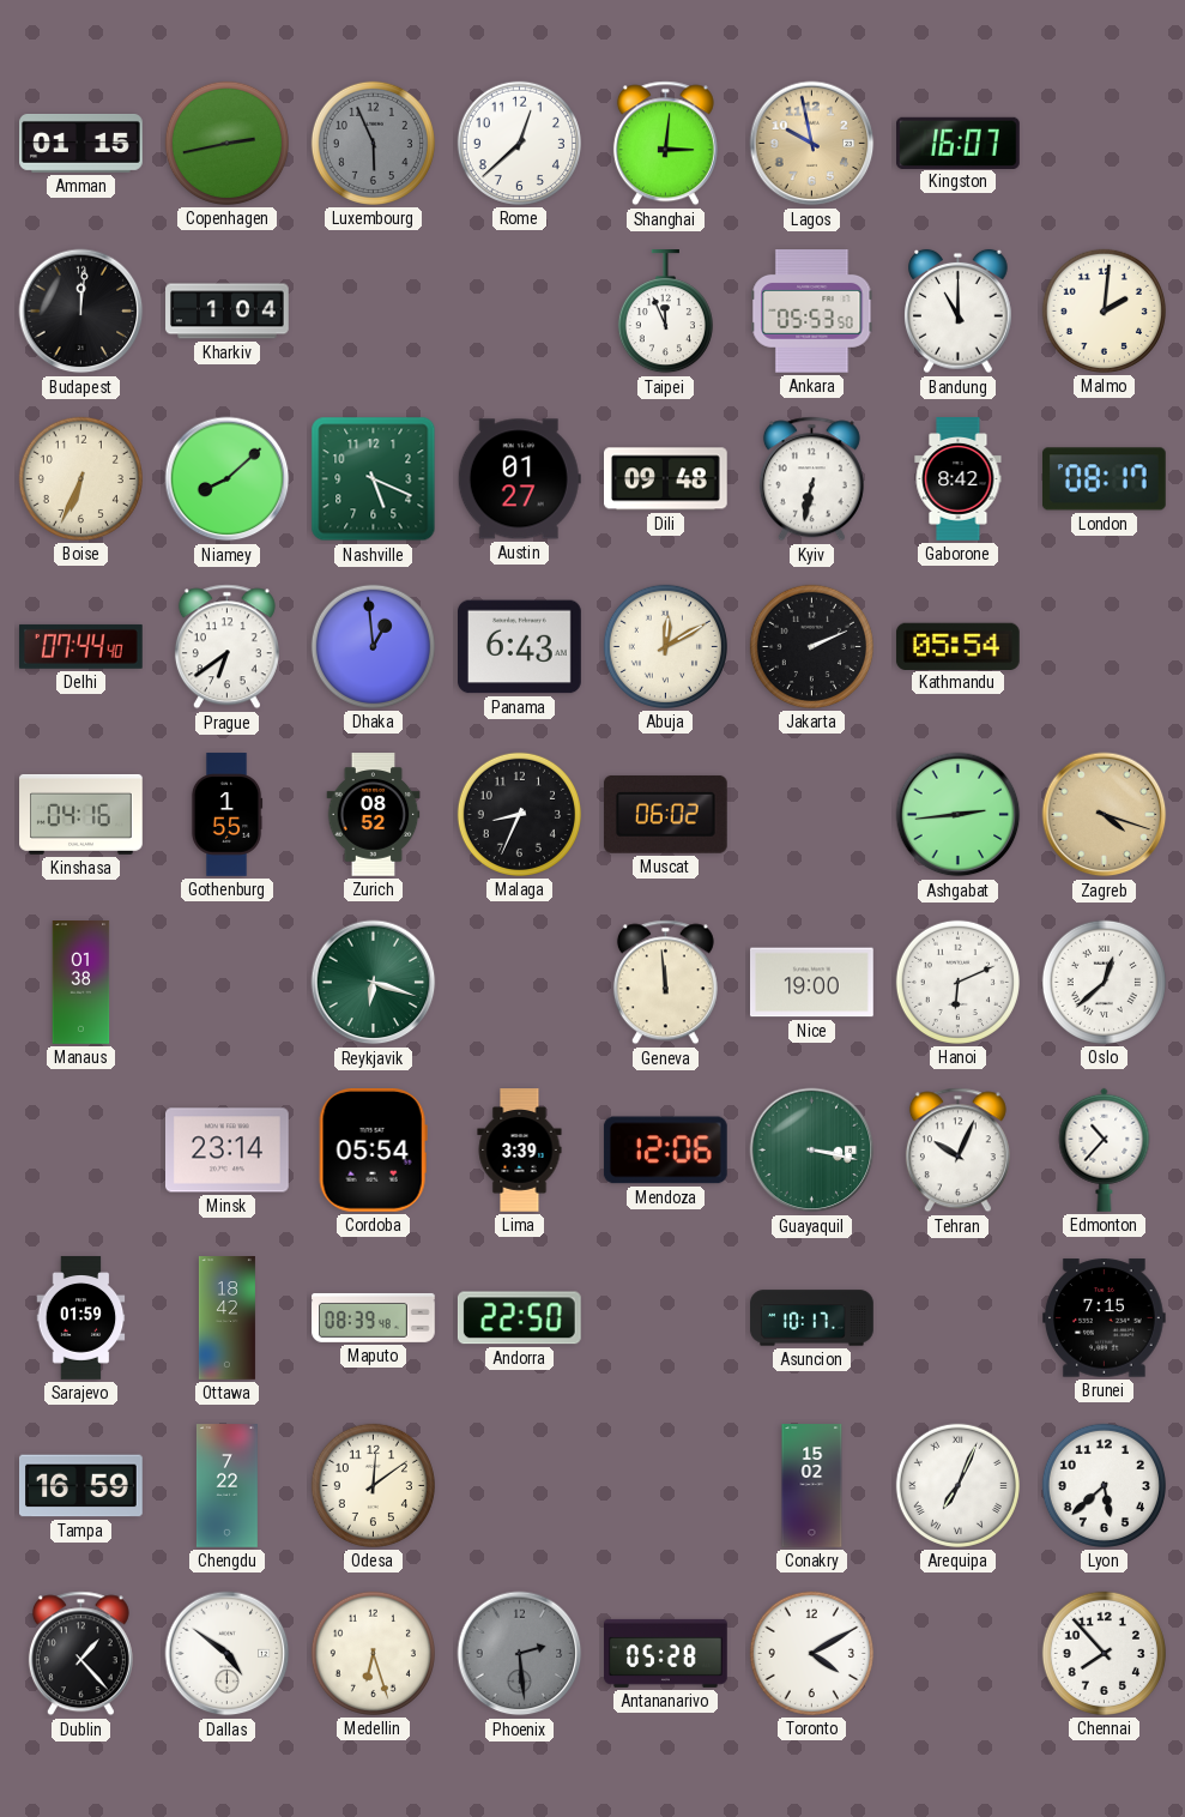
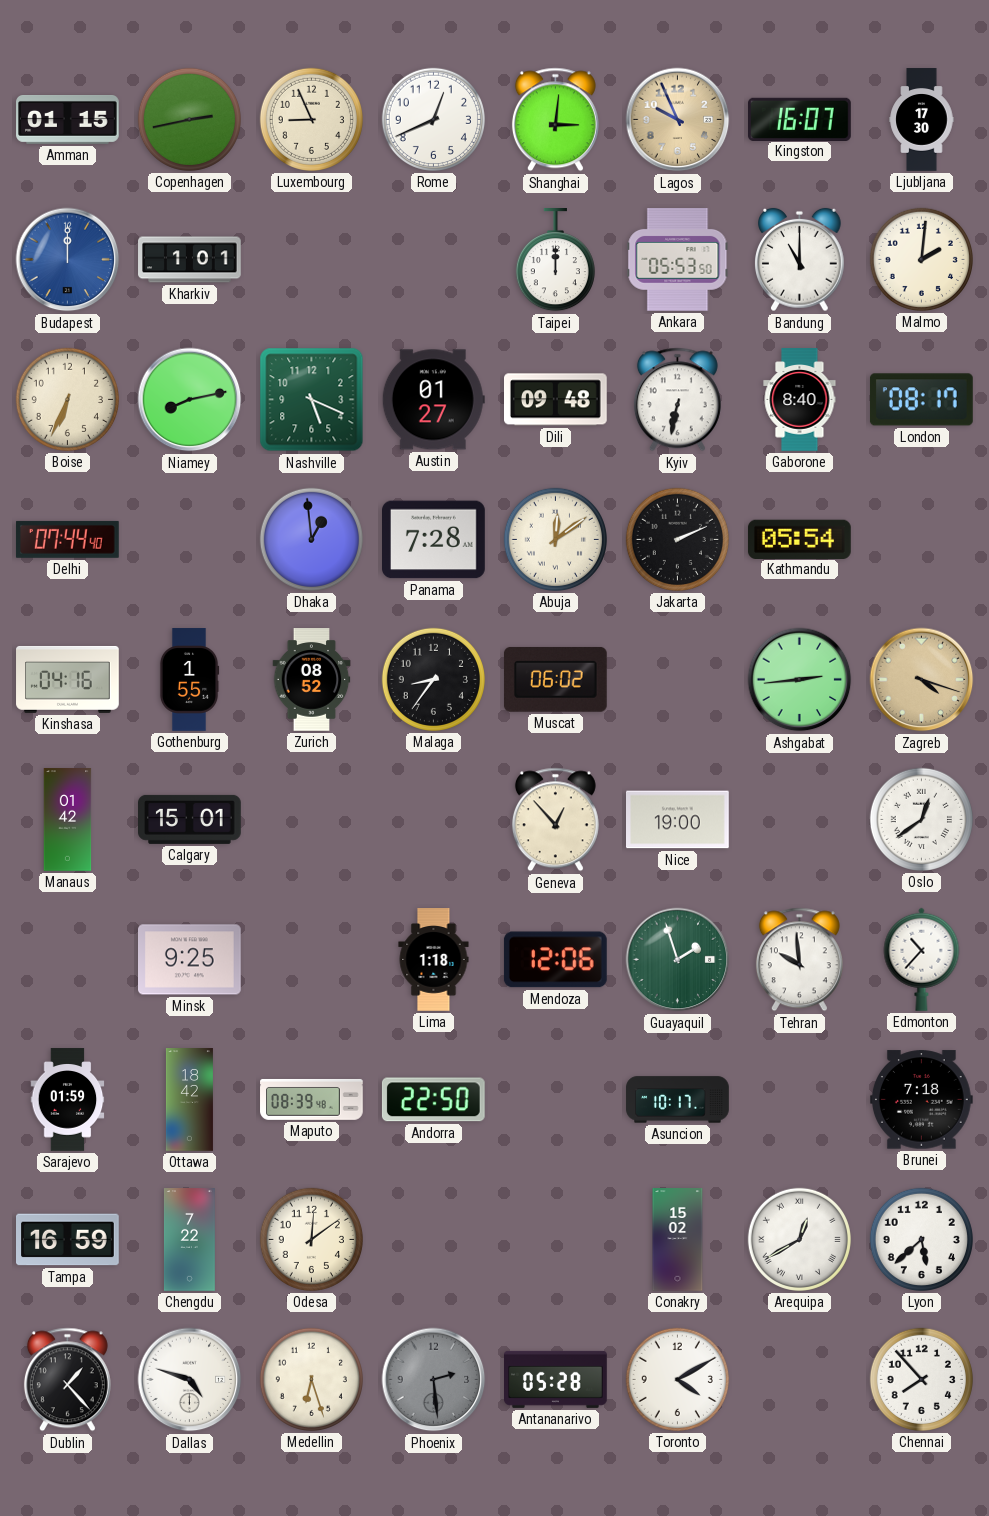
Luxembourg: 5:56 -> 8:56 (311, 119)
Luxembourg dial: grey -> cream (311, 119)
Rome: 12:38 -> 12:41 (433, 119)
Lagos: 9:58 -> 9:56 (678, 120)
Ljubljana: none -> 17:30 (922, 120)
Budapest: 12:01 -> 12:00 (68, 260)
Budapest dial: black -> blue (68, 260)
Kharkiv: 1:04 -> 1:01 (190, 260)
Taipei: 11:56 -> 12:00 (555, 261)
Niamey: 8:08 -> 8:13 (190, 400)
Gaborone: 8:42 -> 8:40 (800, 400)
Prague: 6:39 -> none (226, 647)
Panama: 6:43 -> 7:28 (434, 540)
Abuja: 12:10 -> 12:09 (555, 539)
Malaga: 8:34 -> 8:36 (433, 679)
Manaus: 01:38 -> 01:42 (68, 820)
Calgary: none -> 15:01 (190, 819)
Reykjavik: 6:18 -> none (374, 983)
Geneva: 11:59 -> 12:53 (555, 820)
Hanoi: 6:11 -> none (957, 982)
Oslo: 12:38 -> 12:39 (921, 819)
Minsk: 23:14 -> 9:25 (190, 960)
Cordoba: 05:54 -> none (373, 1149)
Lima: 3:39 -> 1:18 (434, 960)
Guayaquil: 3:17 -> 1:57 (678, 960)
Tehran: 10:04 -> 9:59 (799, 960)
Brunei: 7:15 -> 7:18 (922, 1100)
Arequipa: 7:04 -> 12:40 (799, 1239)
Dallas: 4:51 -> 4:48 (190, 1380)
